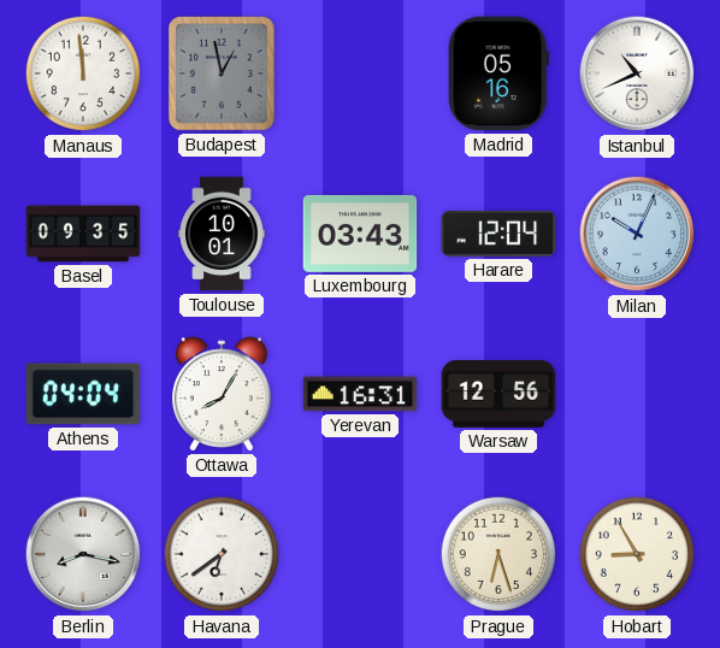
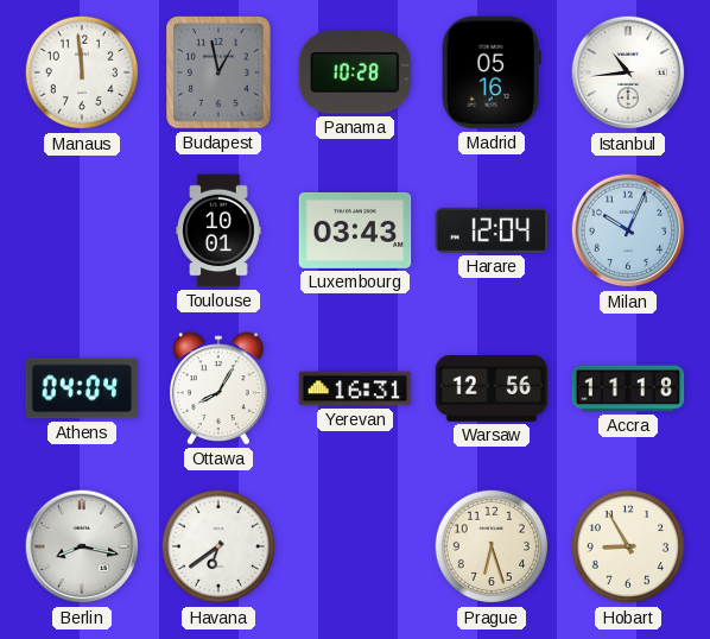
Panama: none -> 10:28 (355, 72)
Istanbul: 10:41 -> 10:44 (628, 72)
Basel: 09:35 -> none (83, 234)
Accra: none -> 11:18 (628, 388)
